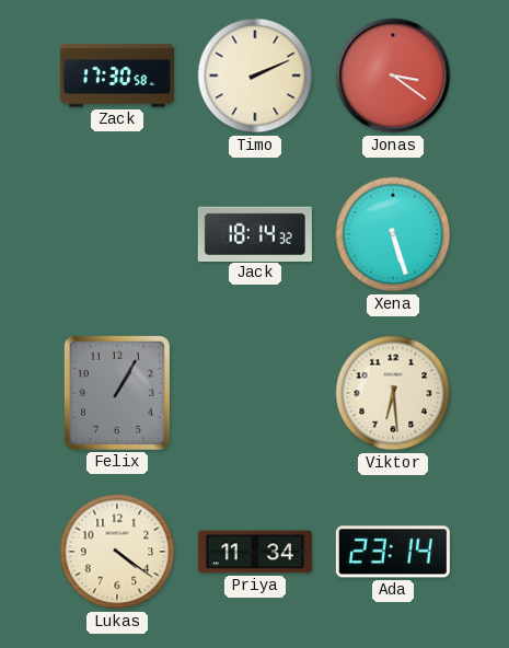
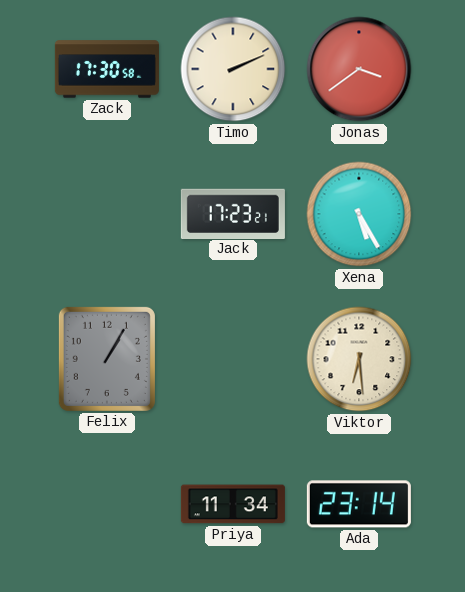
Jonas: 3:21 -> 3:39 (359, 69)
Jack: 18:14 -> 17:23 (233, 213)
Xena: 5:27 -> 5:25 (359, 214)
Lukas: 4:21 -> none (117, 552)
